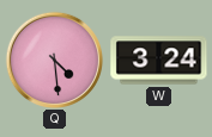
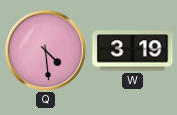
W: 3:24 -> 3:19 (133, 51)
